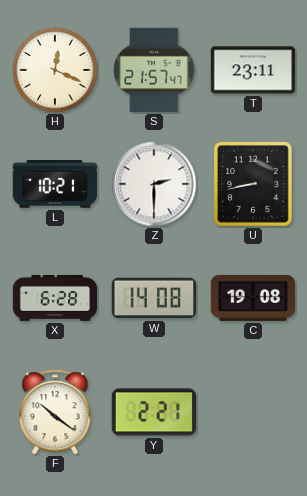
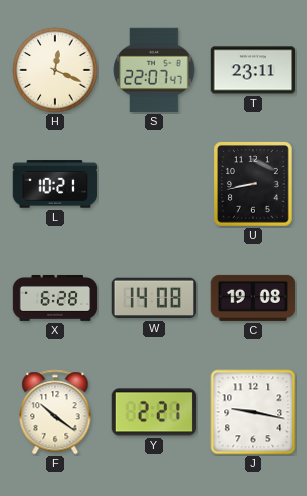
S: 21:57 -> 22:07 (154, 70)
Z: 2:30 -> none (154, 184)
J: none -> 9:17 (253, 412)
